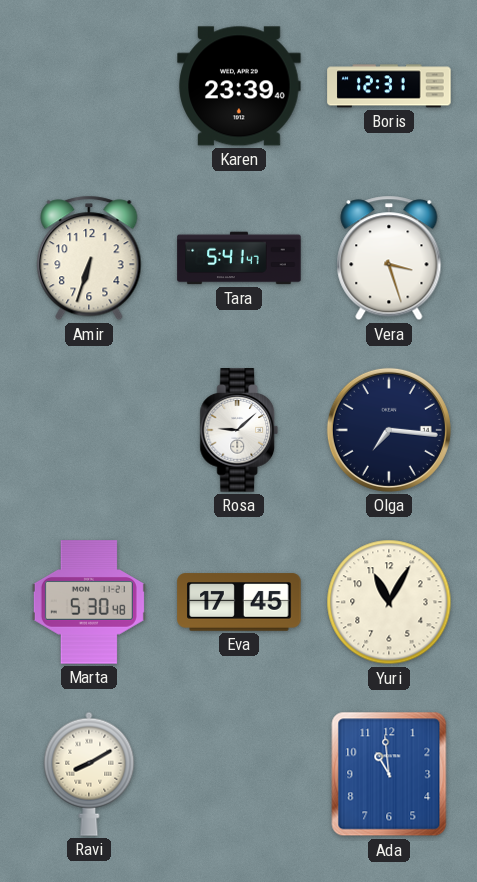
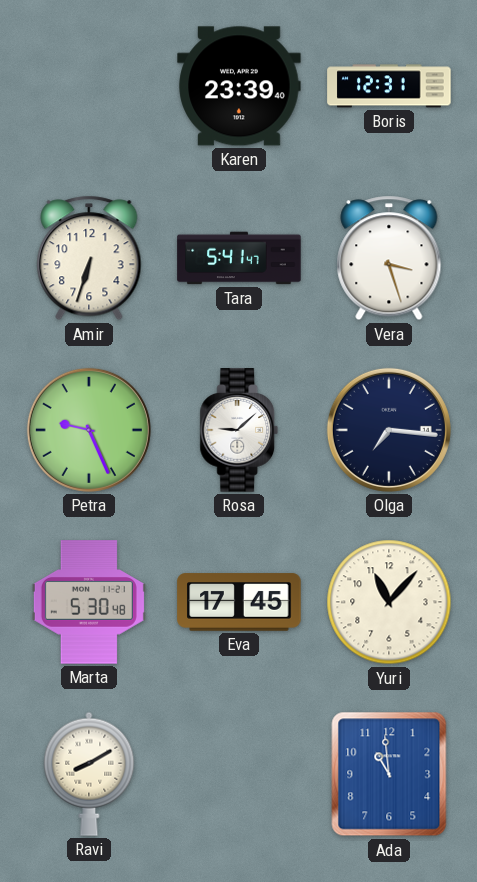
Petra: none -> 9:26 (89, 430)
Yuri: 11:05 -> 11:07 (389, 602)
